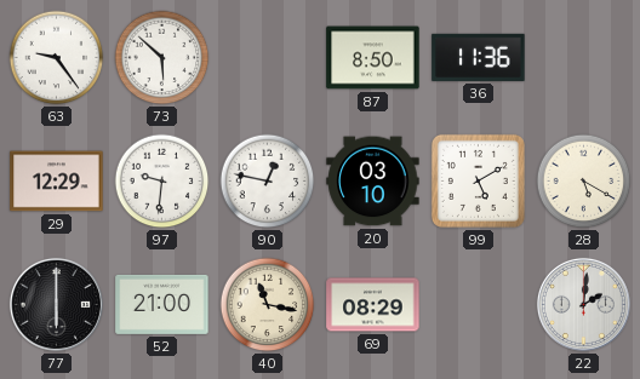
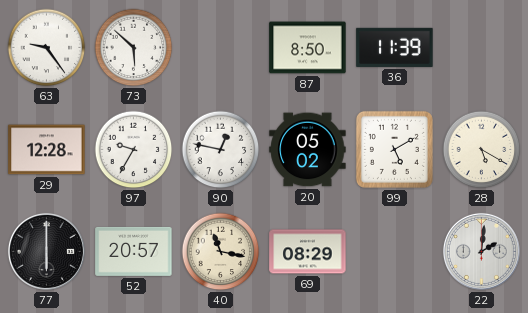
36: 11:36 -> 11:39 (395, 47)
29: 12:29 -> 12:28 (47, 150)
97: 9:31 -> 9:35 (134, 150)
20: 03:10 -> 05:02 (308, 150)
52: 21:00 -> 20:57 (134, 251)
